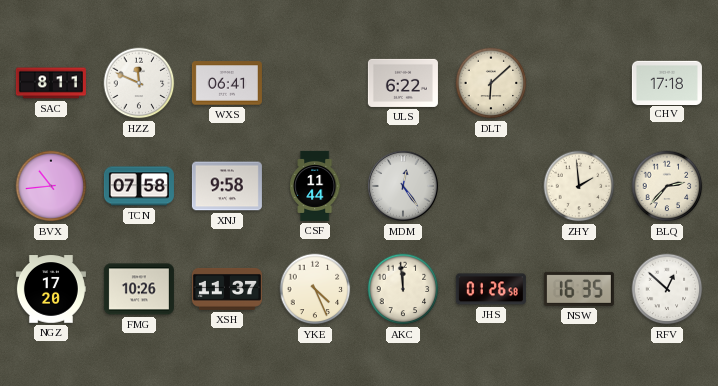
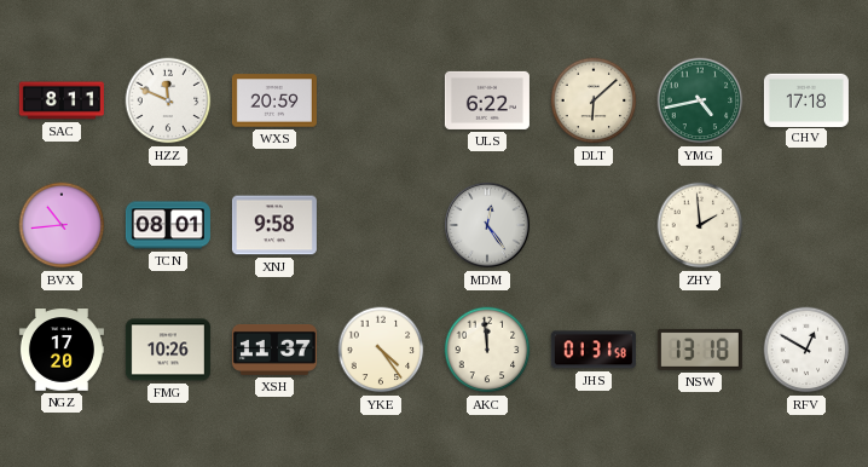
WXS: 06:41 -> 20:59 (274, 100)
YMG: none -> 4:43 (700, 100)
TCN: 07:58 -> 08:01 (168, 225)
CSF: 11:44 -> none (316, 186)
BLQ: 2:37 -> none (667, 186)
YKE: 4:26 -> 4:24 (381, 350)
JHS: 01:26 -> 01:31 (594, 350)
NSW: 16:35 -> 13:18 (700, 350)
RFV: 12:52 -> 12:50 (806, 350)
